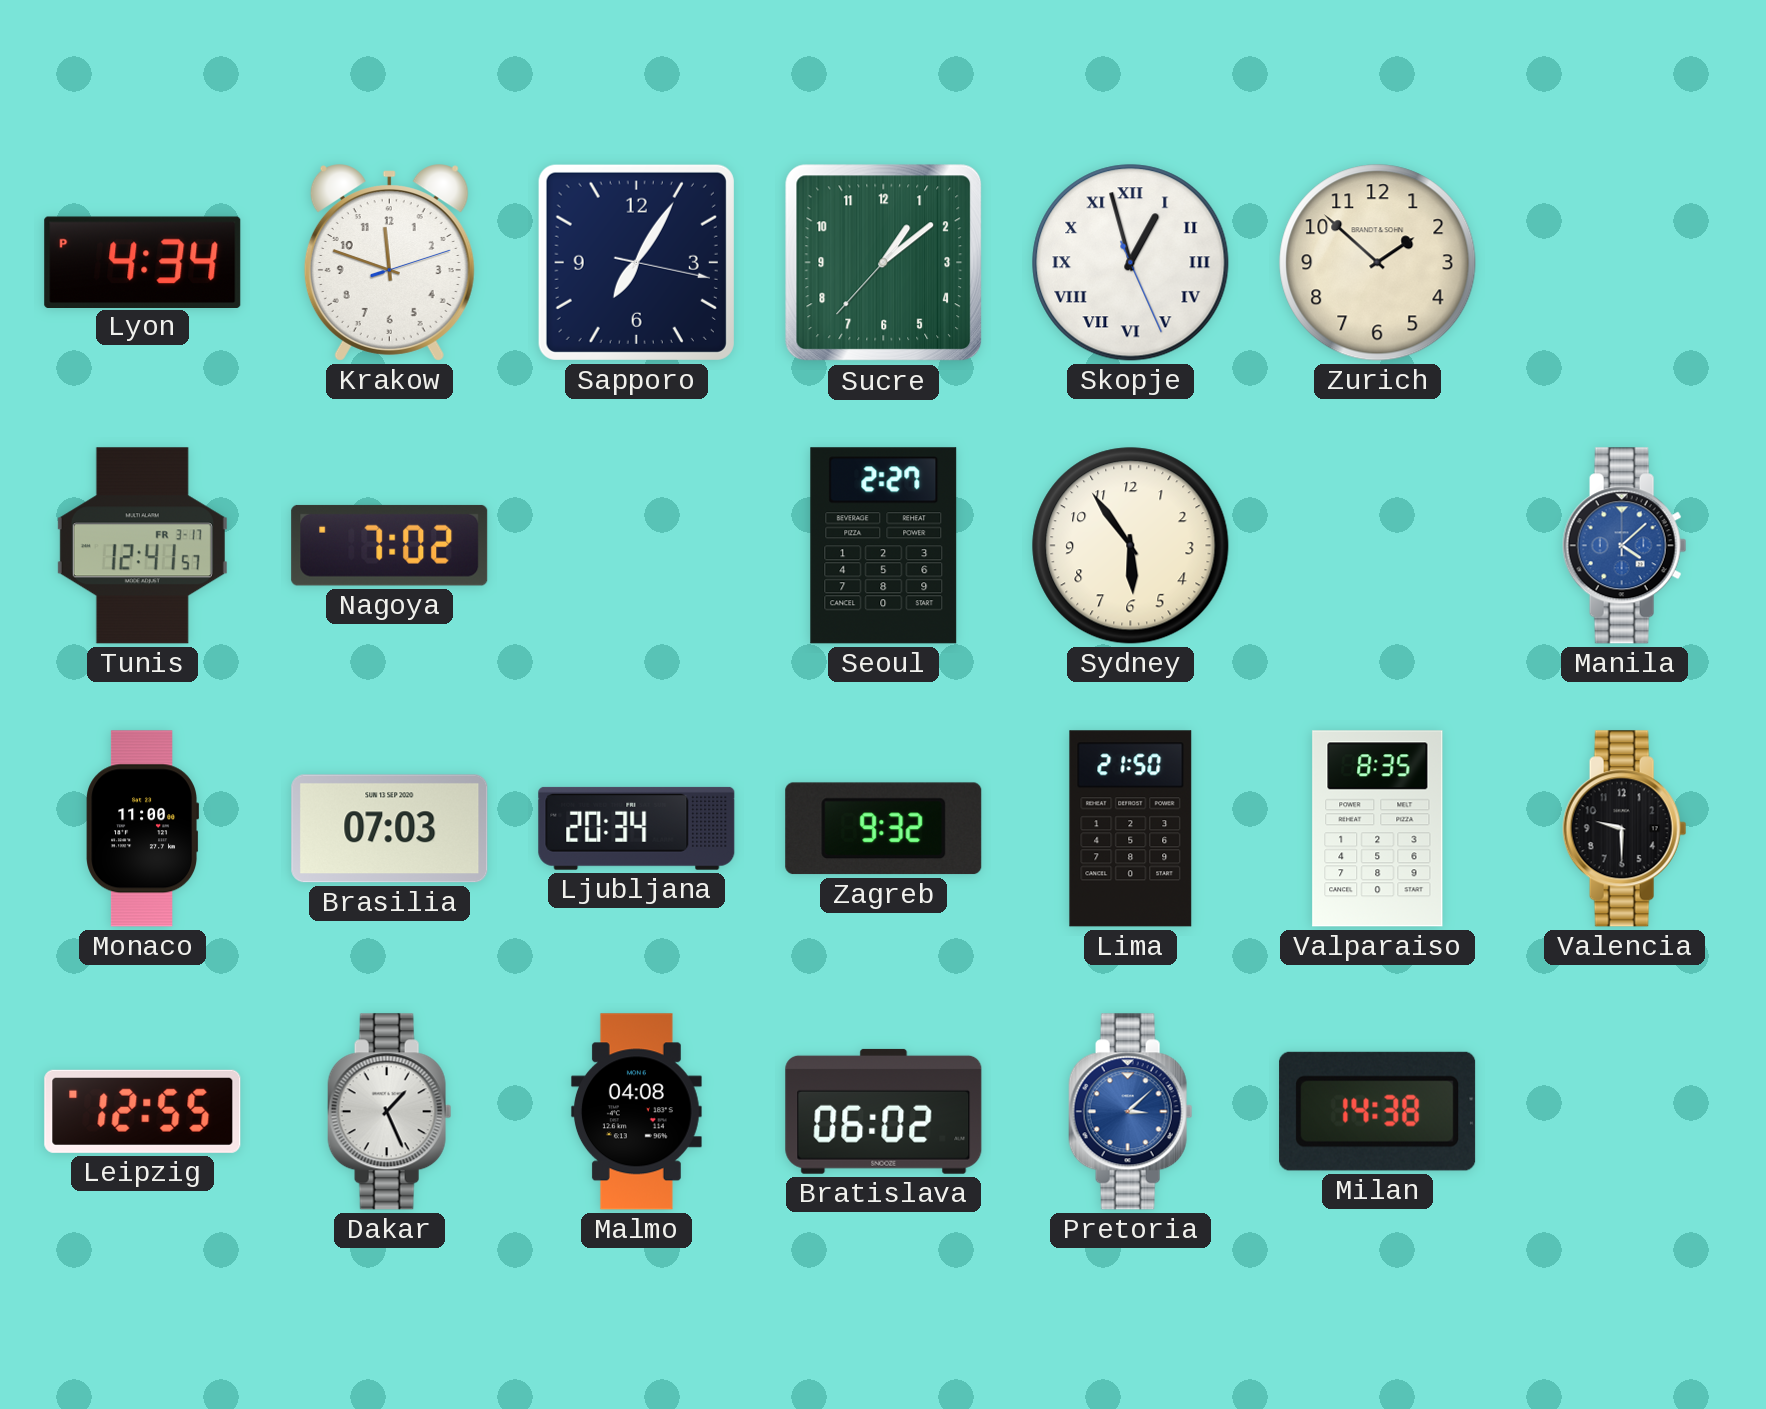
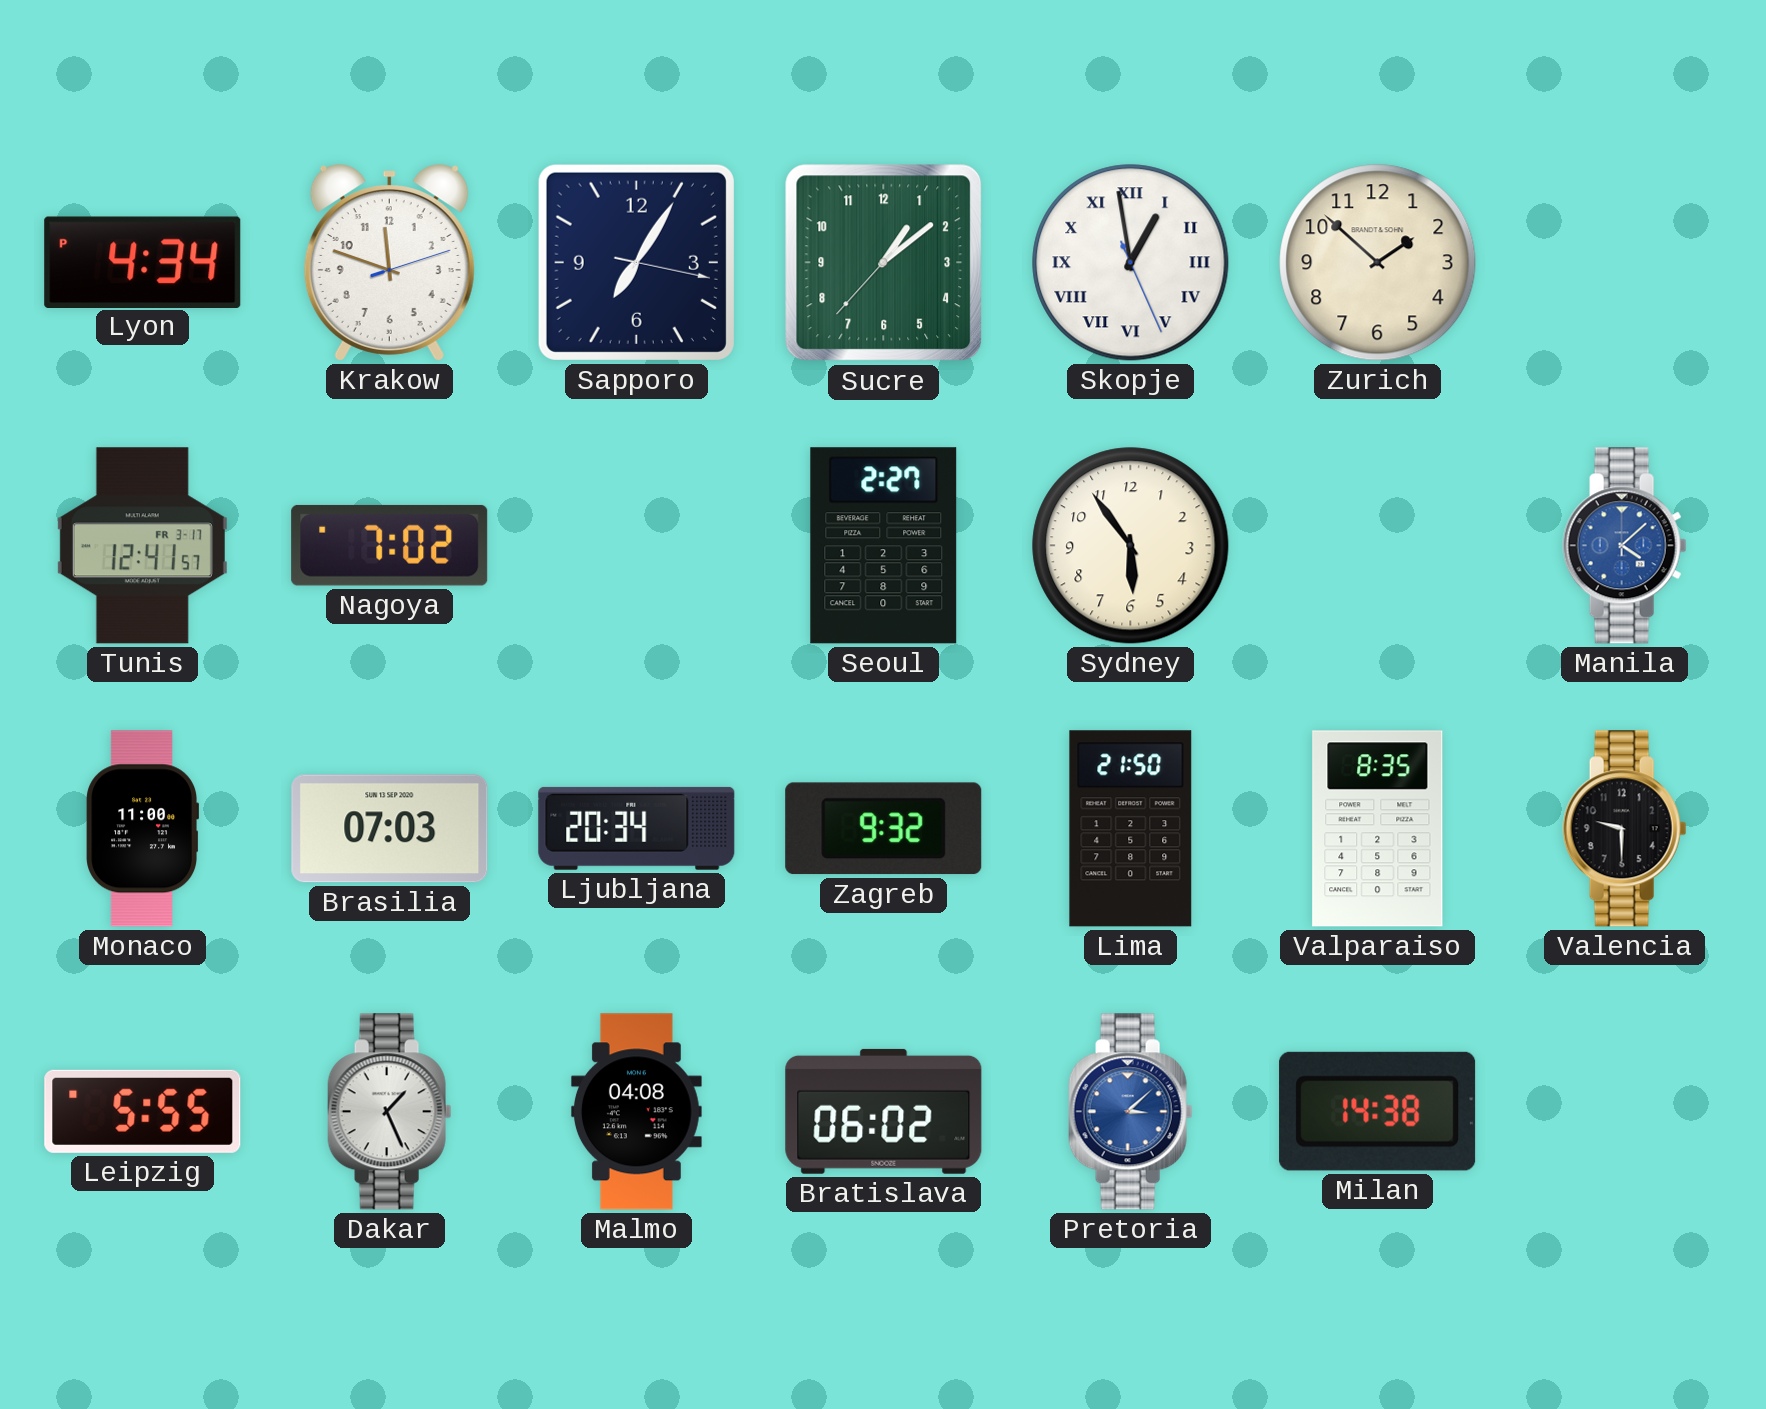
Skopje: 12:57 -> 12:58 (1131, 263)
Leipzig: 12:55 -> 5:55 (143, 1111)
